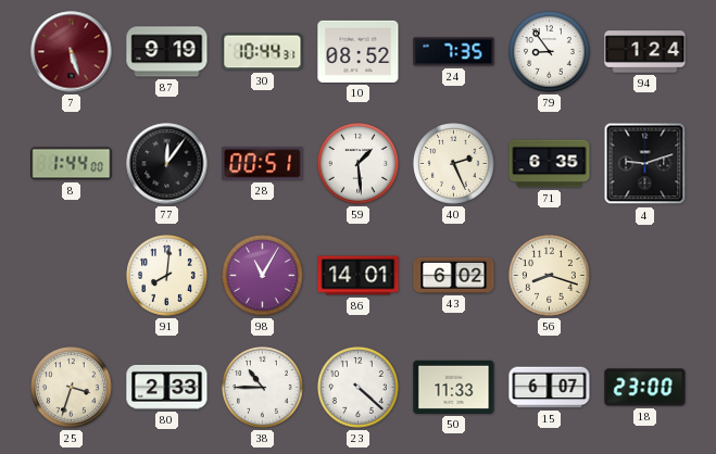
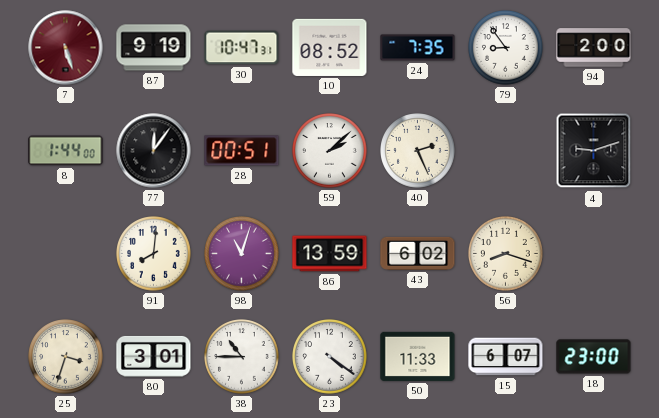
30: 10:44 -> 10:47 (242, 48)
94: 1:24 -> 2:00 (594, 48)
59: 1:29 -> 2:08 (330, 151)
71: 6:35 -> none (550, 164)
98: 11:05 -> 11:03 (242, 254)
86: 14:01 -> 13:59 (330, 254)
80: 2:33 -> 3:01 (154, 356)
23: 4:22 -> 4:21 (330, 357)
